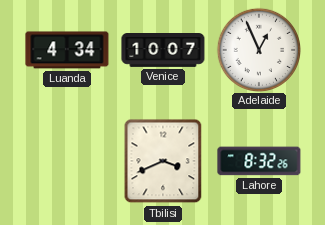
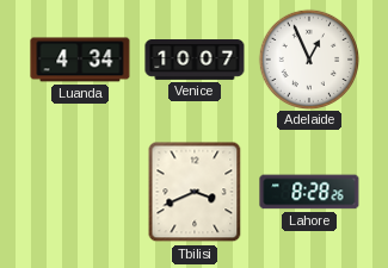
Lahore: 8:32 -> 8:28 (309, 192)
